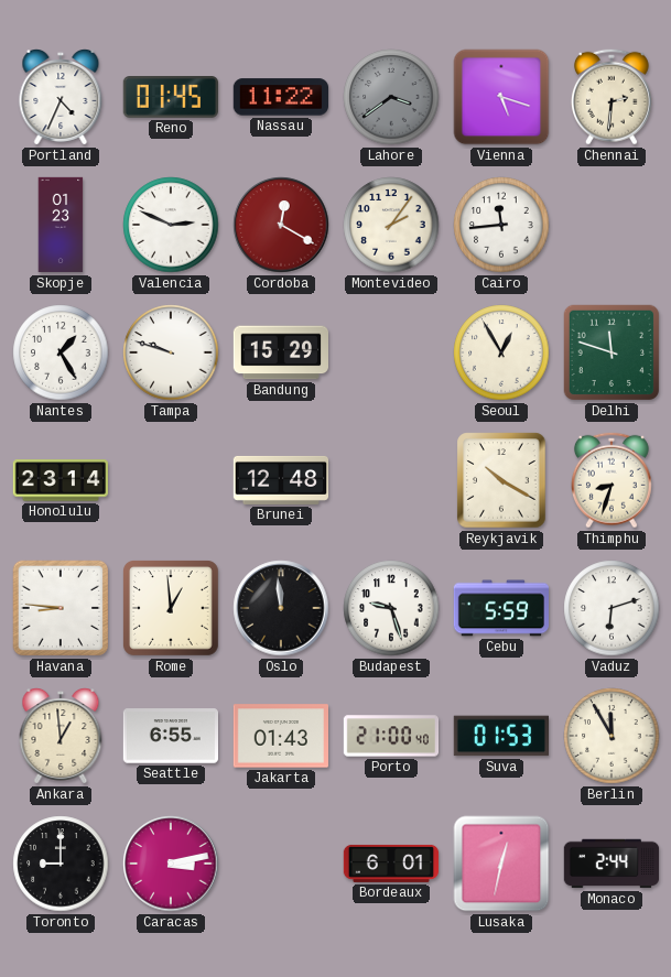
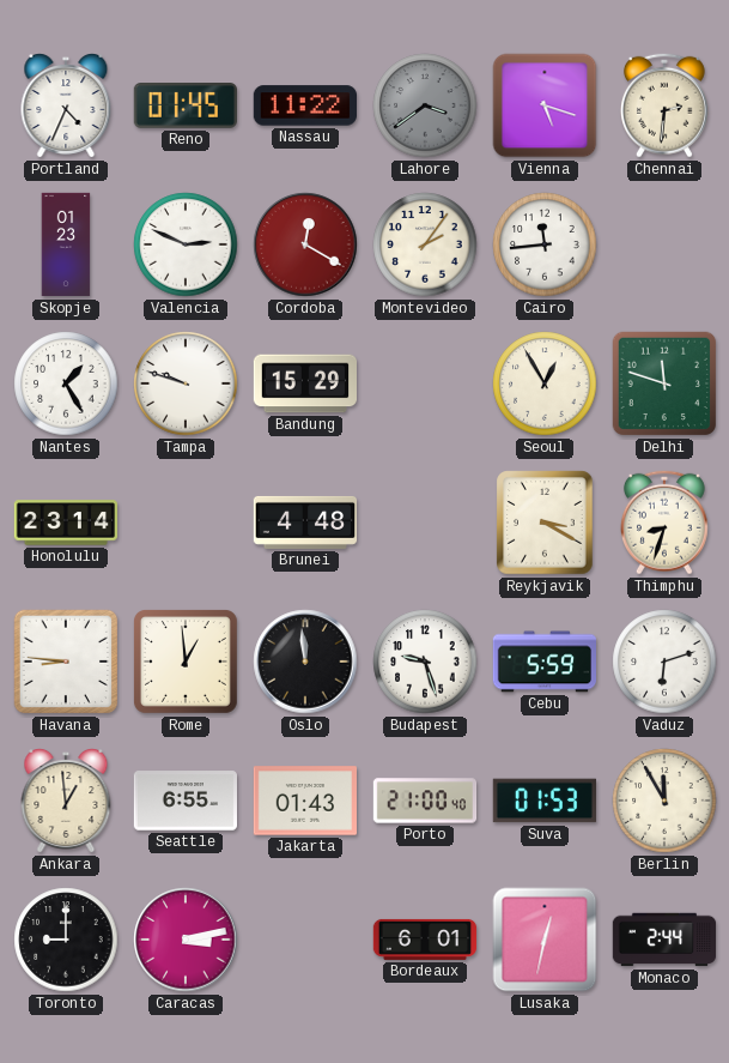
Brunei: 12:48 -> 4:48 (305, 523)
Reykjavik: 10:20 -> 3:20 (545, 523)
